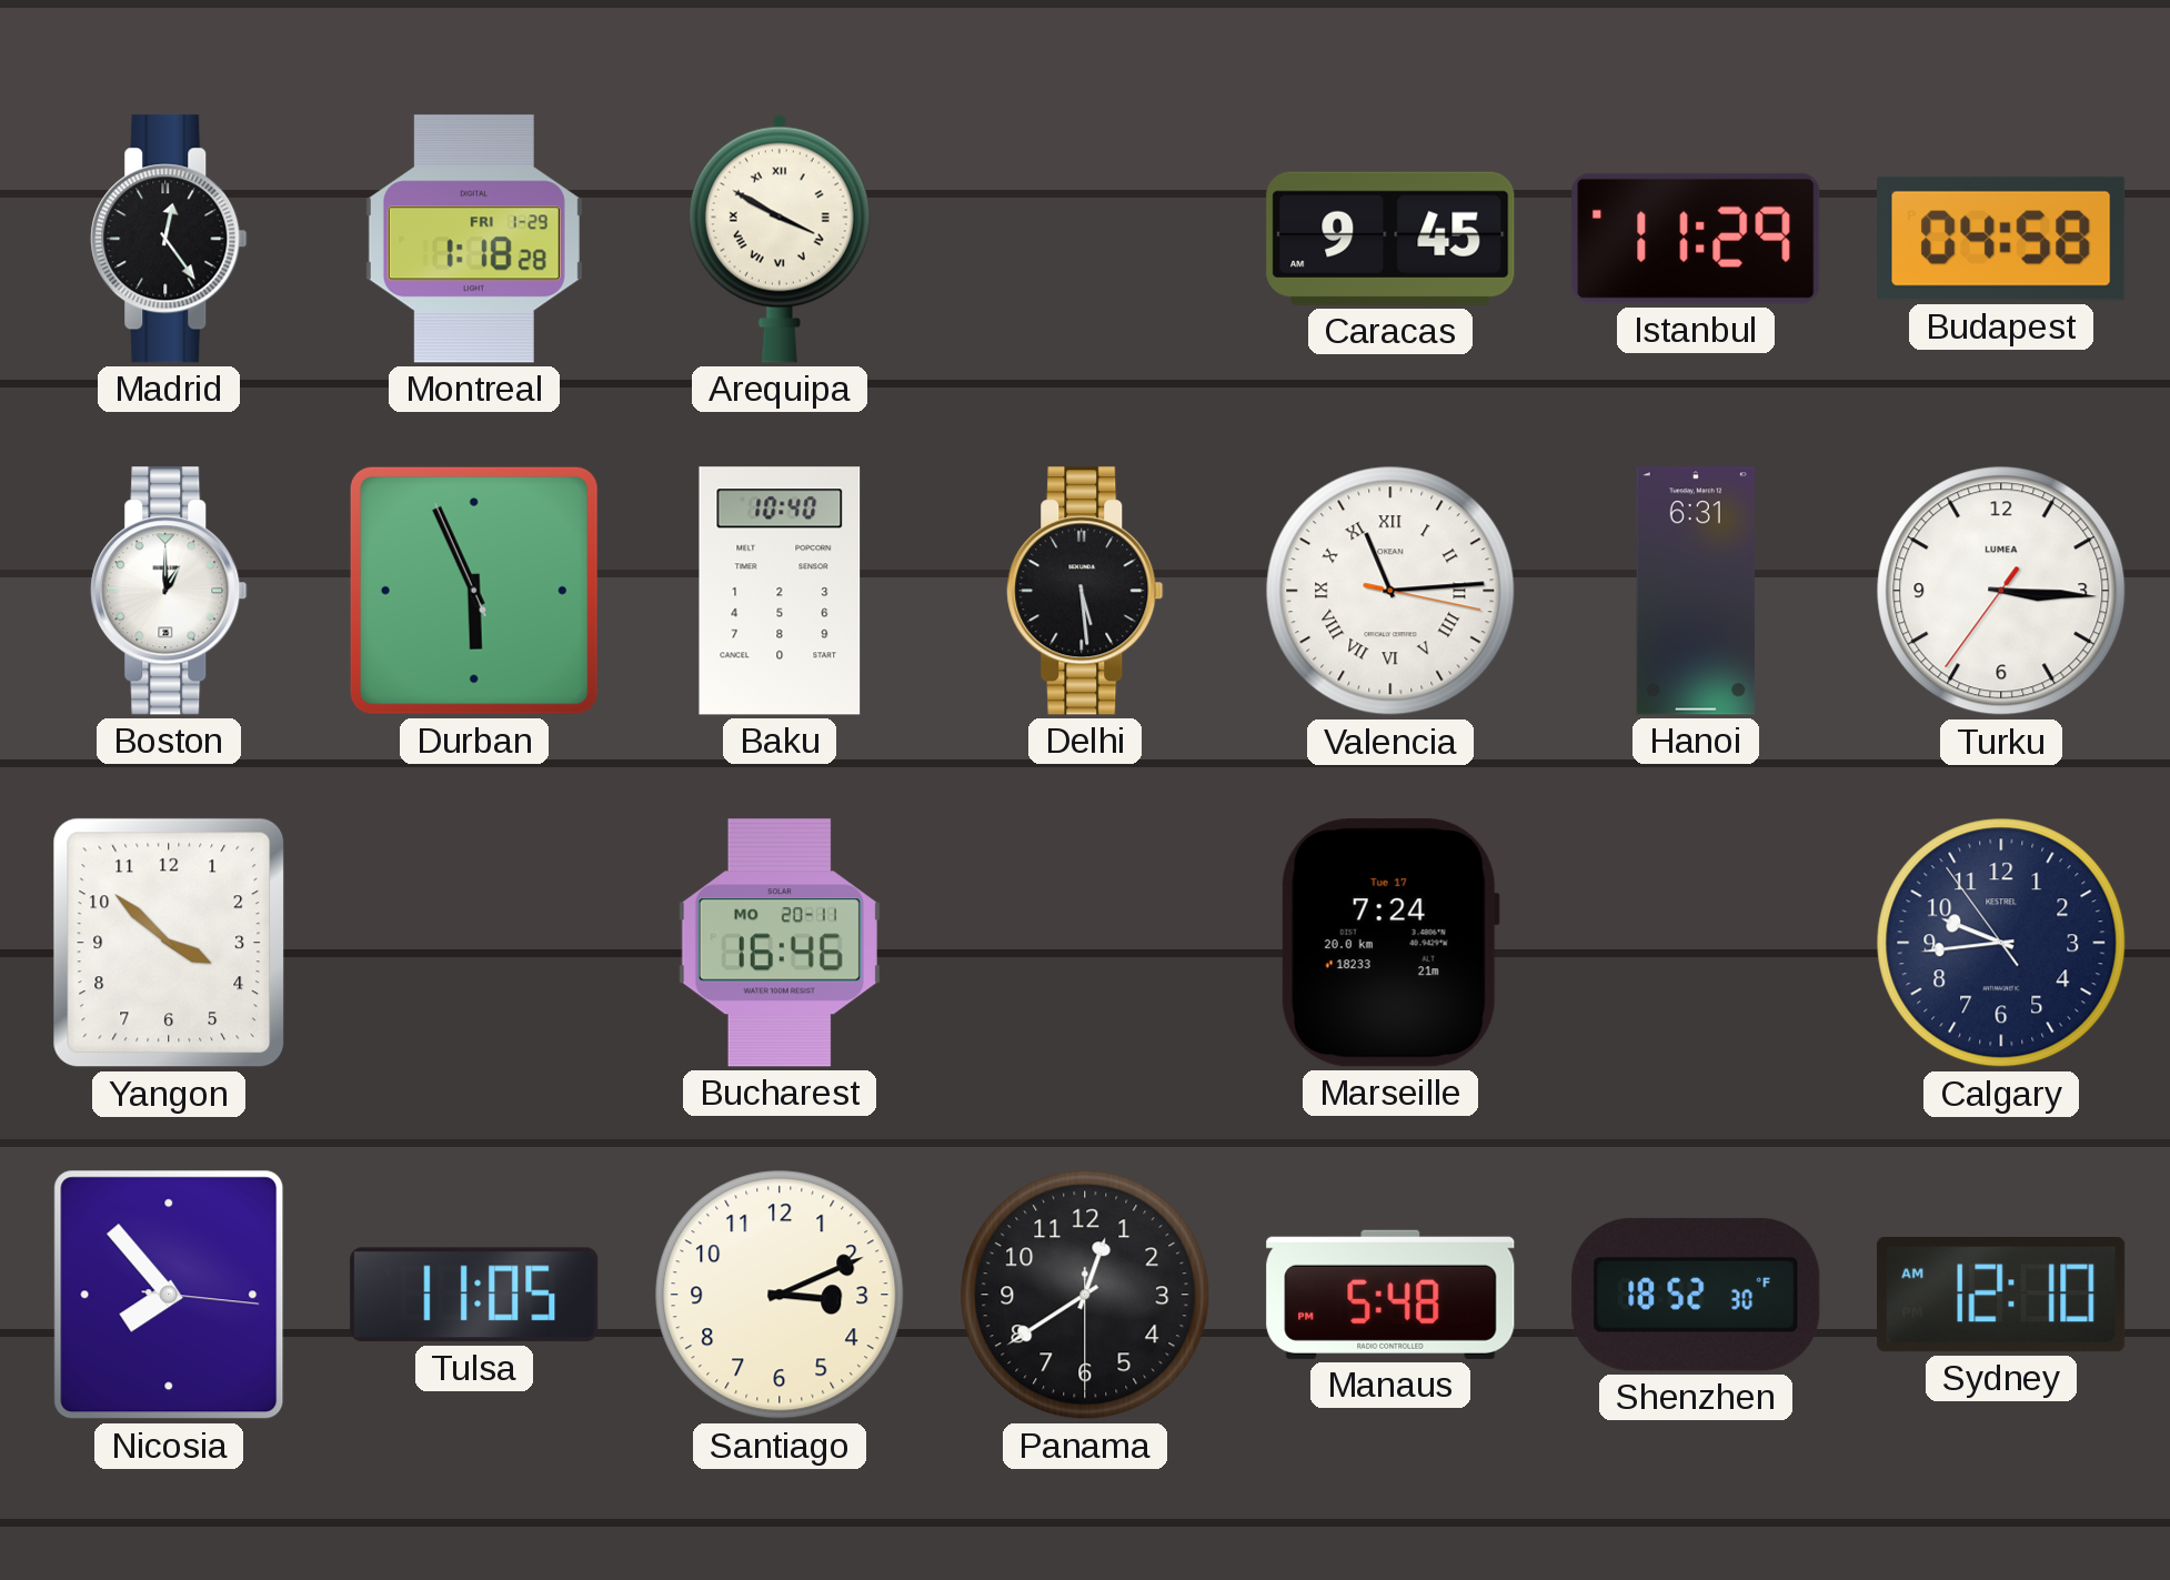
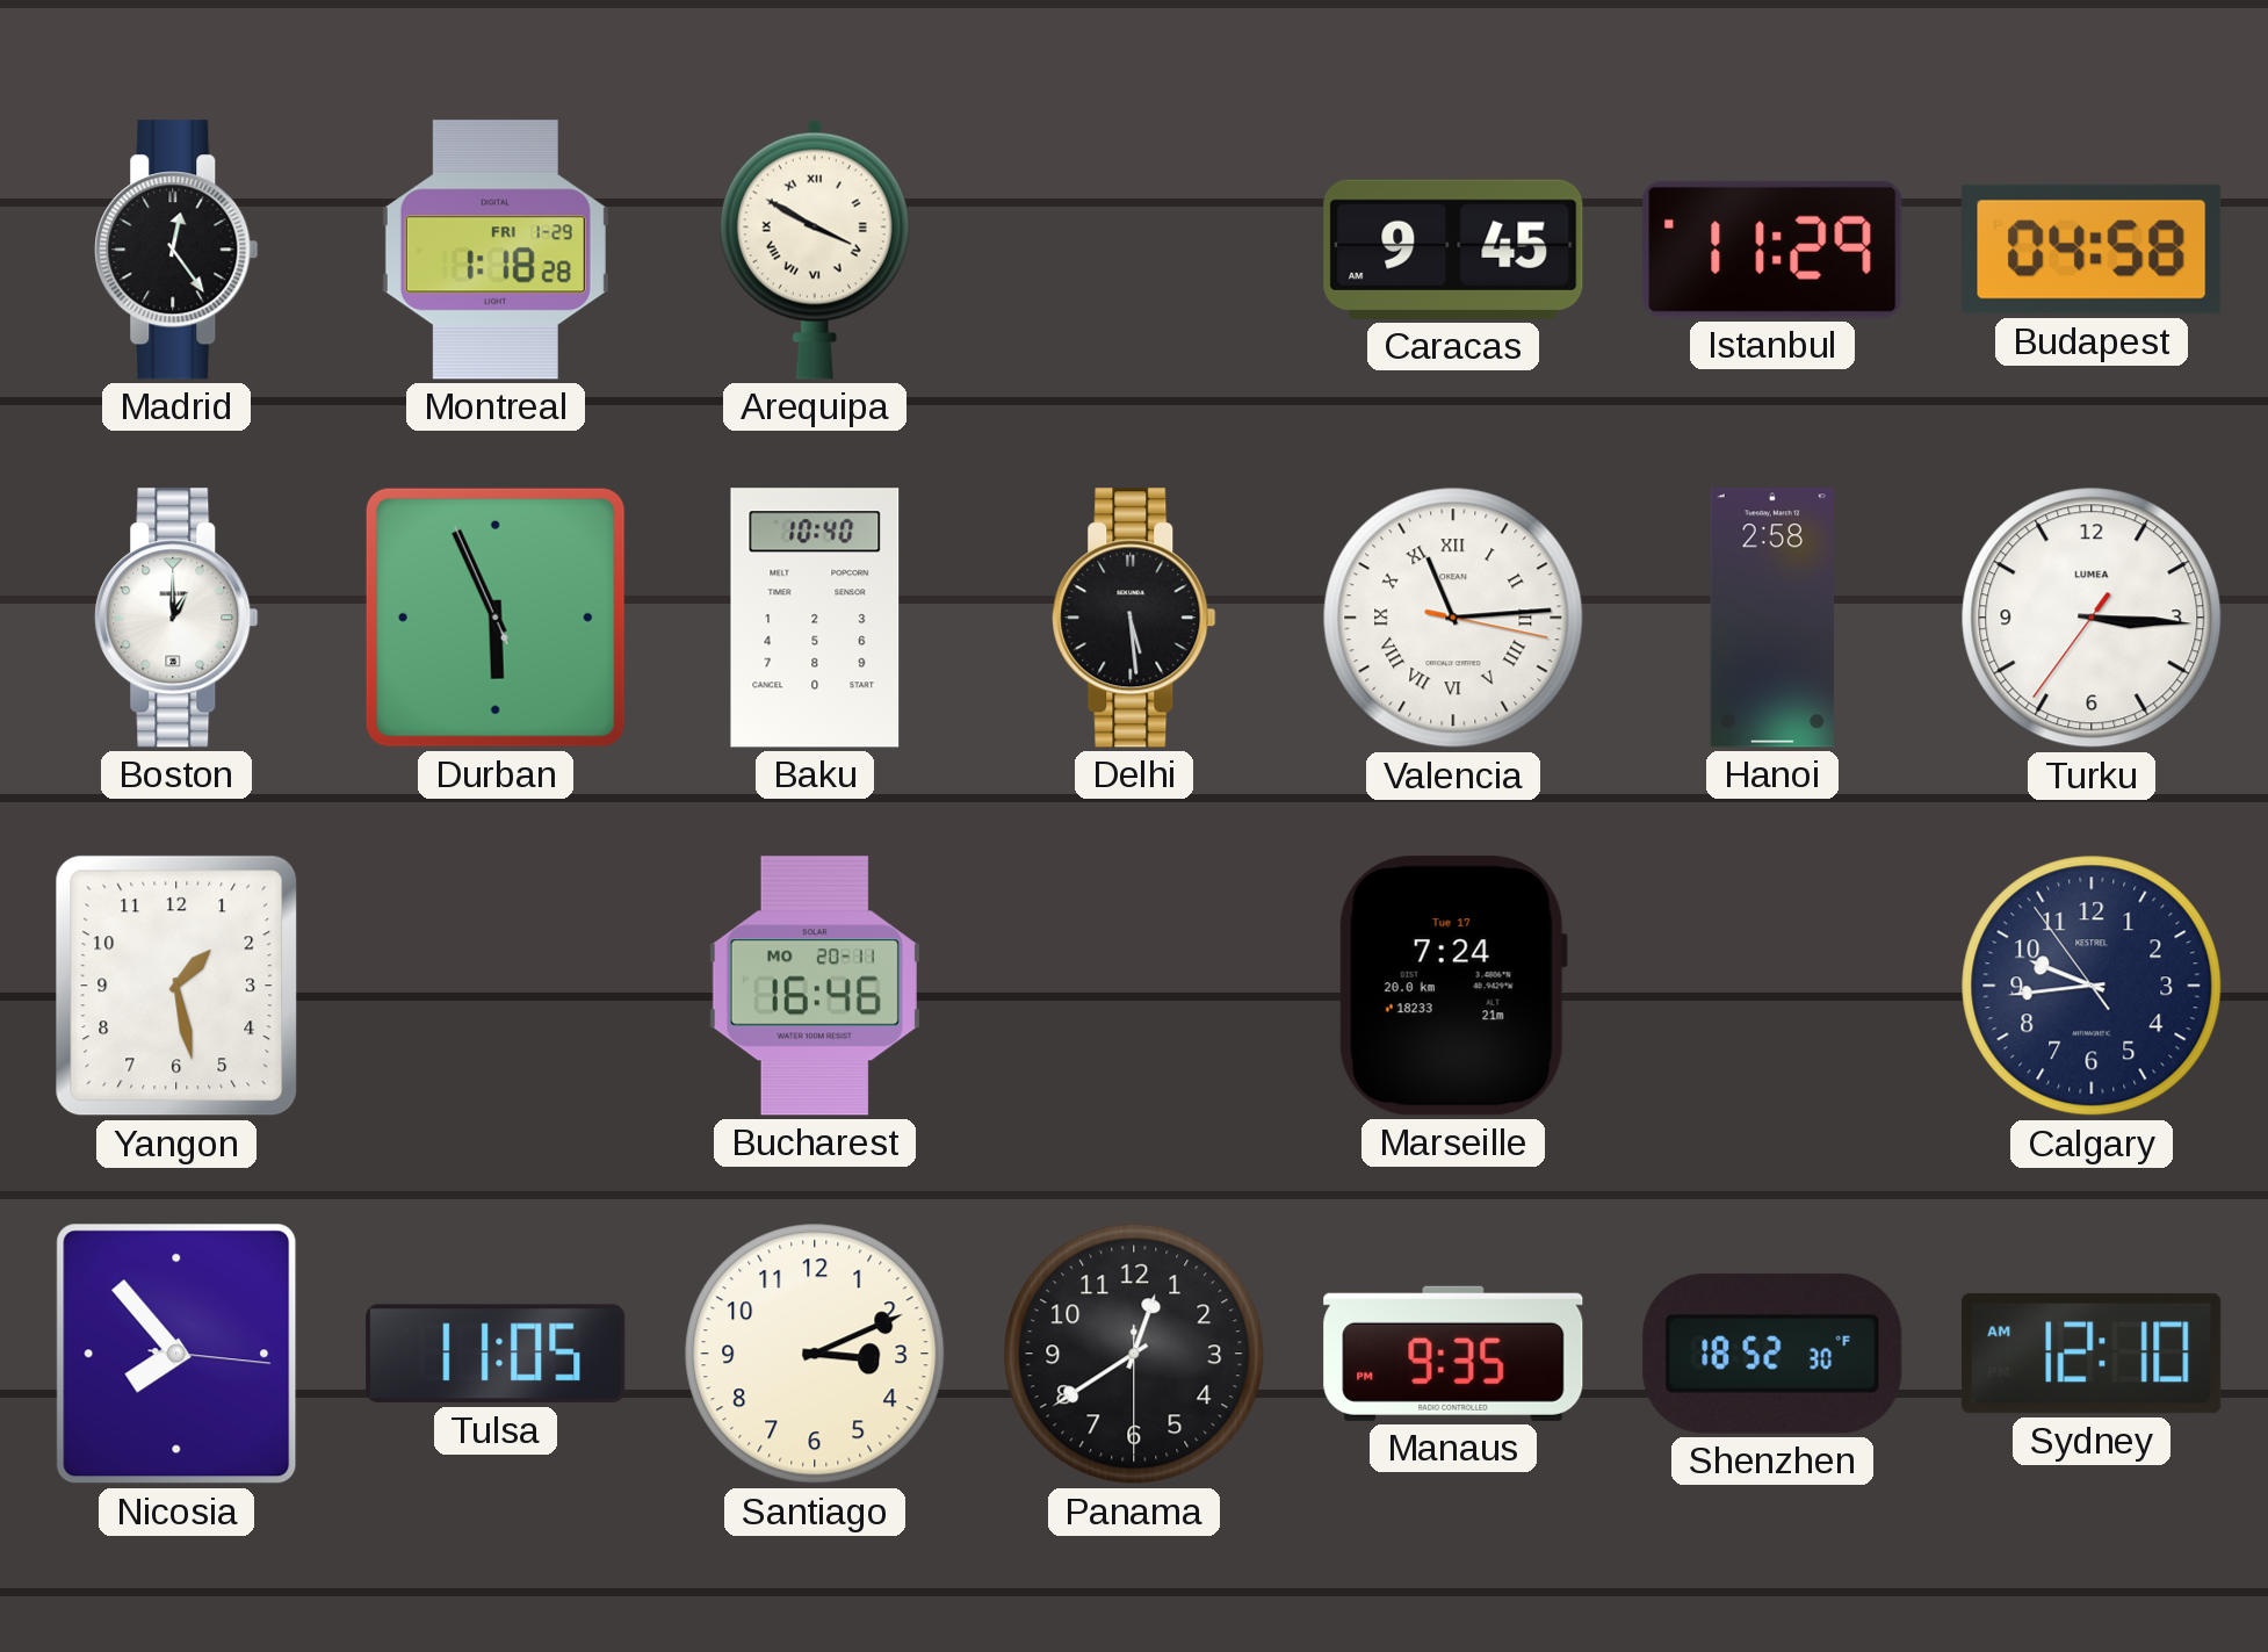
Hanoi: 6:31 -> 2:58 (1772, 618)
Yangon: 3:52 -> 1:28 (176, 986)
Manaus: 5:48 -> 9:35 (1453, 1354)
